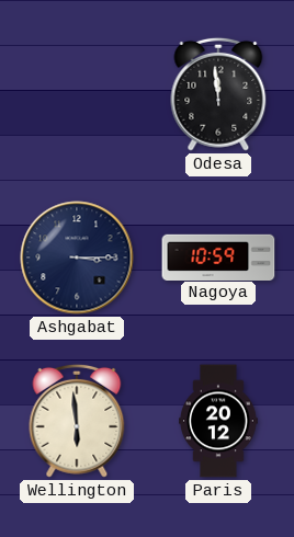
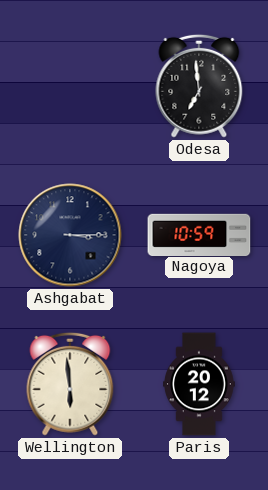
Odesa: 11:59 -> 6:59 (199, 86)
